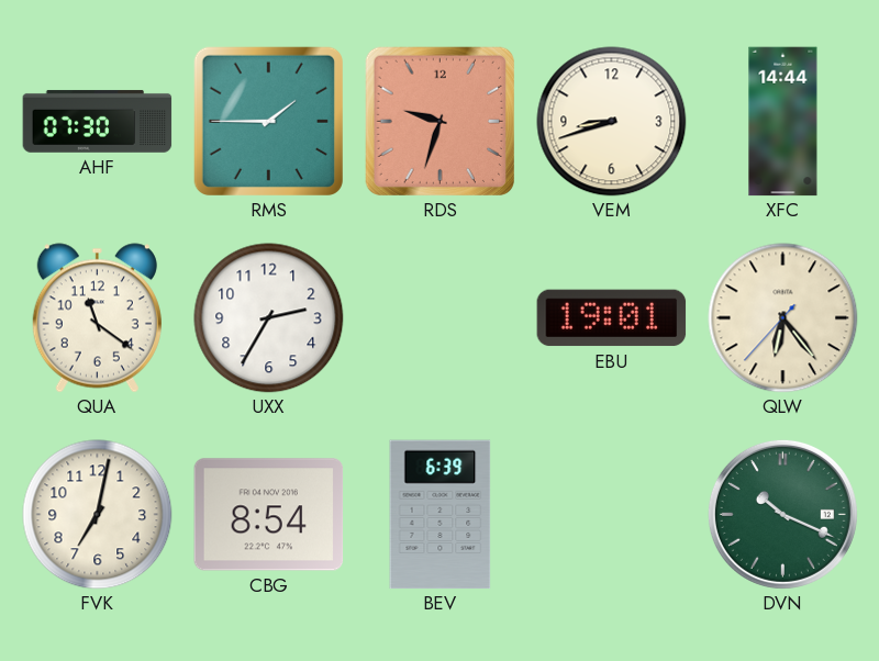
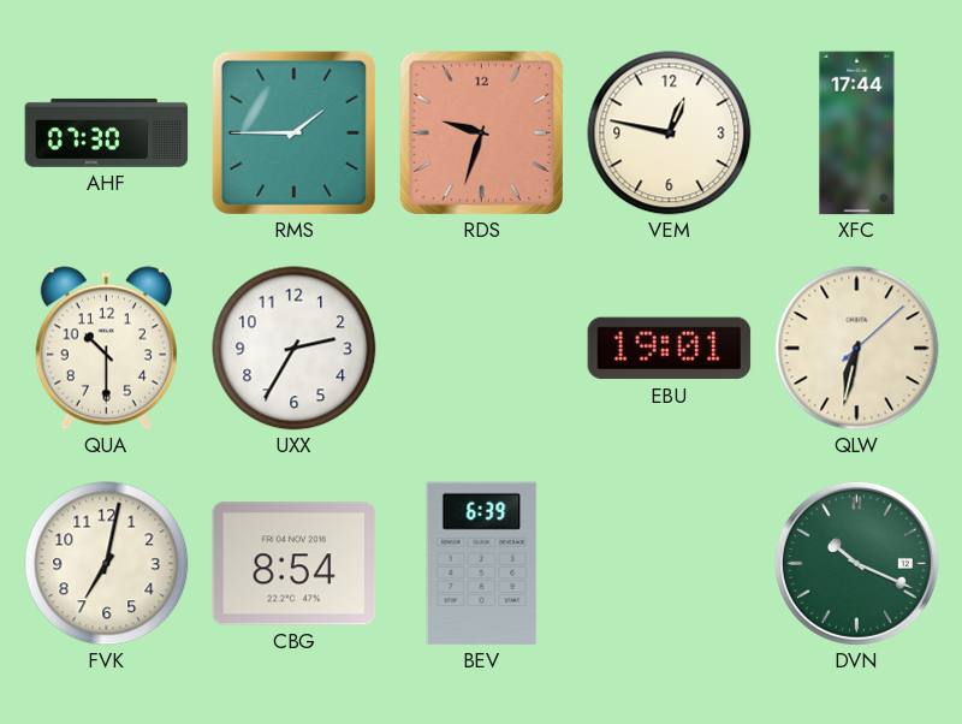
VEM: 8:42 -> 12:47 (670, 133)
XFC: 14:44 -> 17:44 (857, 133)
QUA: 11:21 -> 10:30 (106, 349)
QLW: 6:23 -> 6:32 (857, 349)
